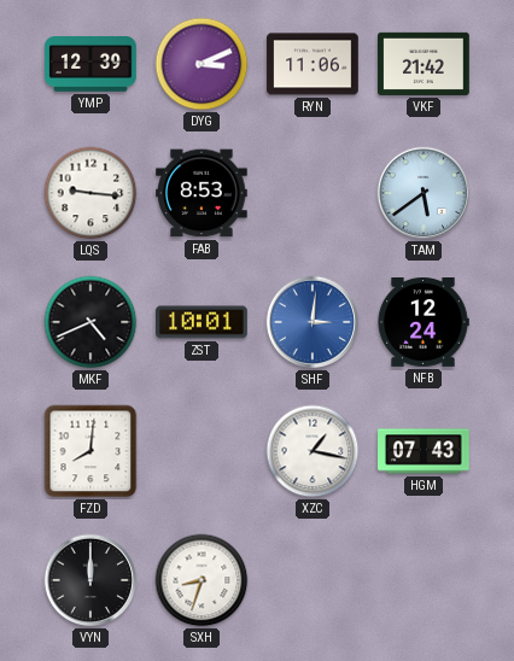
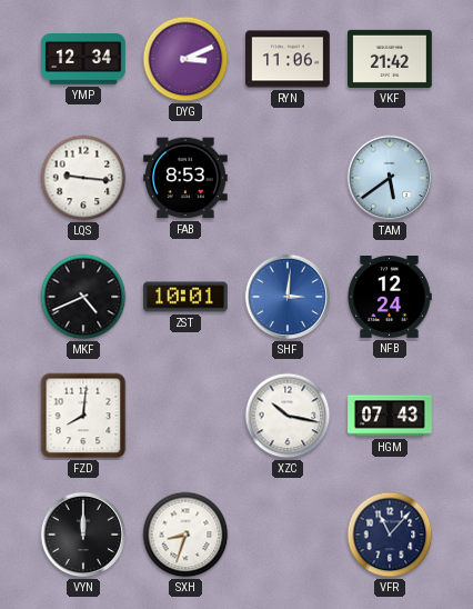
YMP: 12:39 -> 12:34 (83, 60)
XZC: 1:17 -> 10:17 (288, 416)
VFR: none -> 11:07 (390, 535)
